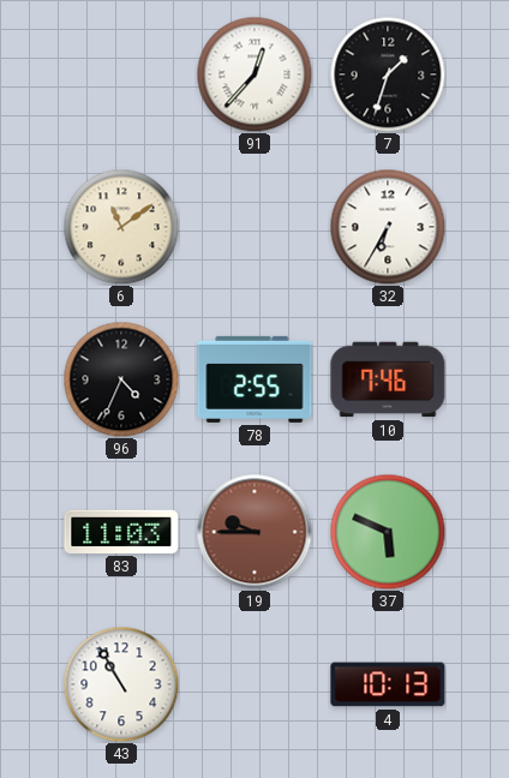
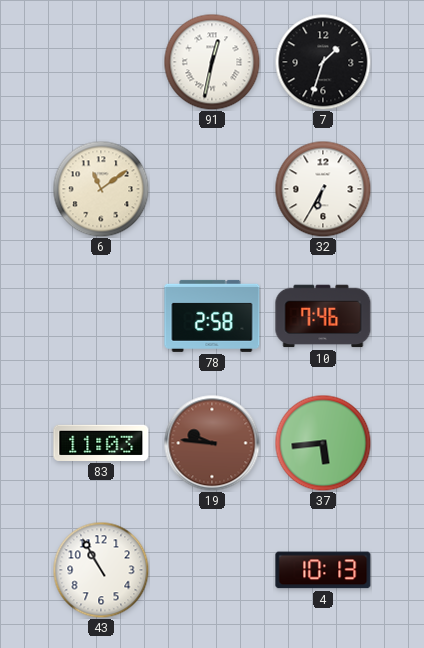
91: 12:37 -> 12:32 (212, 62)
96: 4:34 -> none (121, 379)
78: 2:55 -> 2:58 (212, 316)
19: 9:45 -> 9:46 (212, 443)
37: 5:49 -> 5:44 (323, 443)
